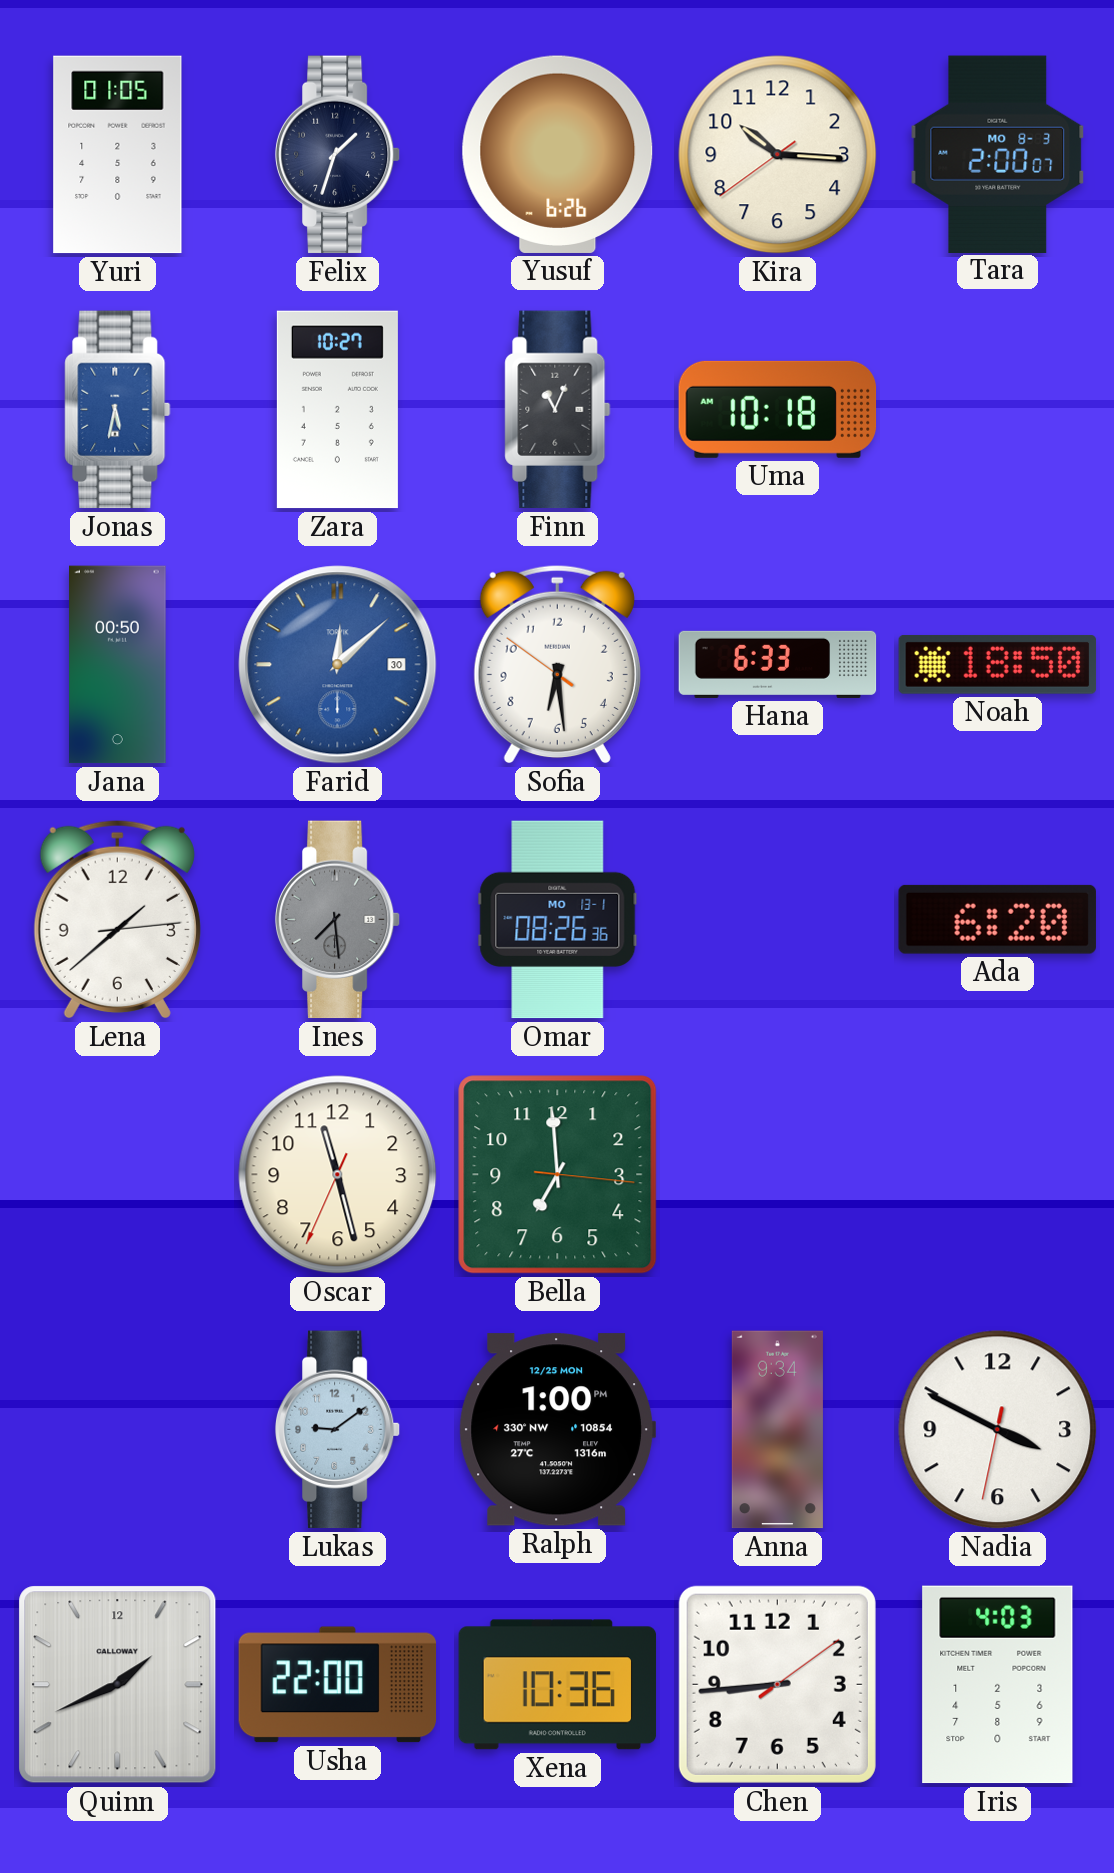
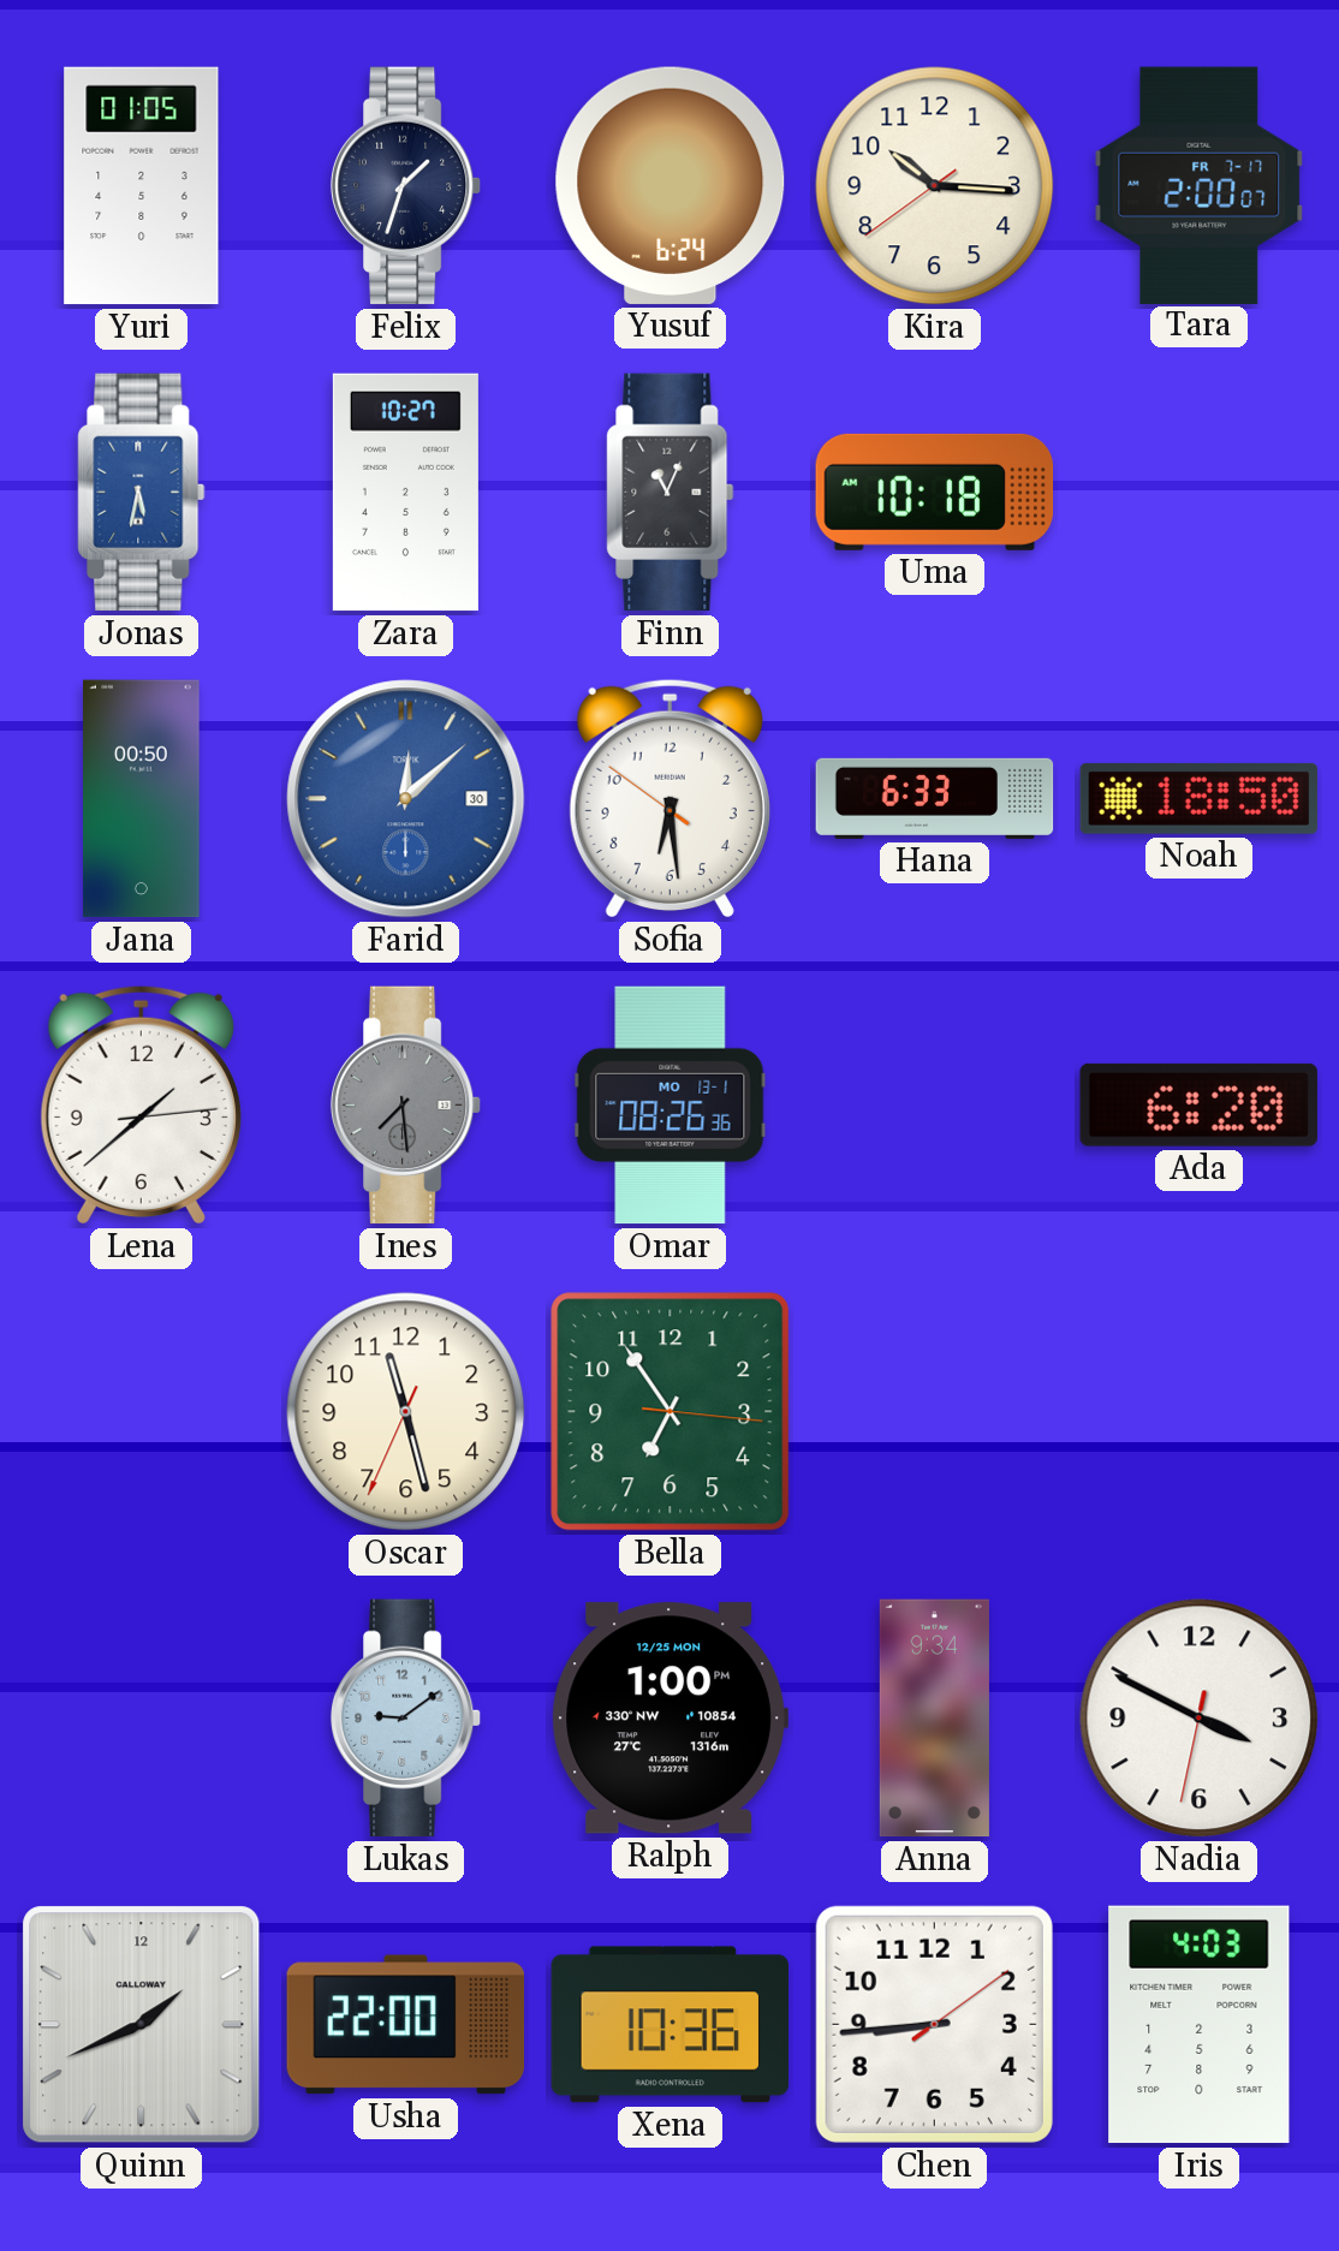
Yusuf: 6:26 -> 6:24 (671, 185)
Tara date: MO 8-3 -> FR 7-17 (1200, 185)
Bella: 6:59 -> 6:54 (671, 1412)
